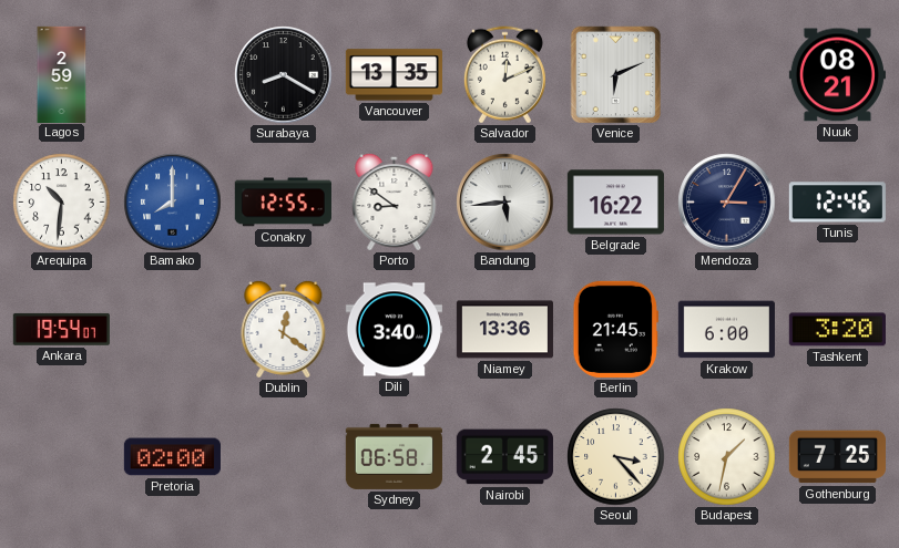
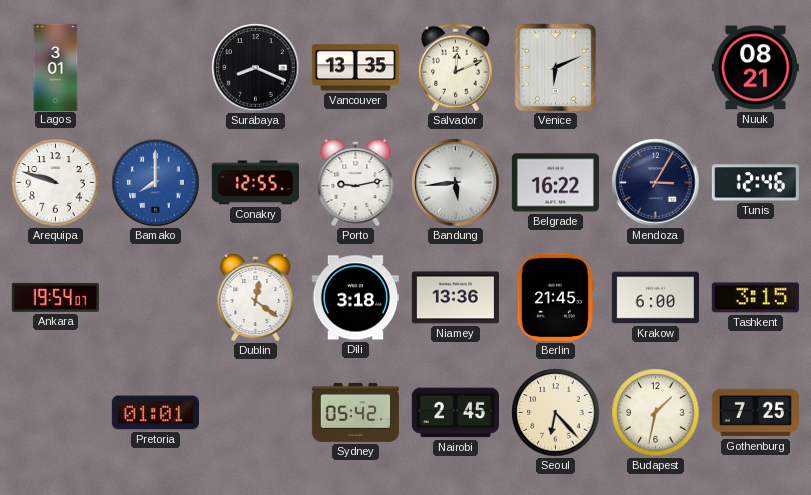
Lagos: 2:59 -> 3:01 (56, 67)
Surabaya: 8:20 -> 8:19 (256, 68)
Arequipa: 10:31 -> 9:48 (56, 183)
Porto: 8:51 -> 9:13 (356, 182)
Dili: 3:40 -> 3:18 (355, 298)
Tashkent: 3:20 -> 3:15 (755, 298)
Pretoria: 02:00 -> 01:01 (155, 413)
Sydney: 06:58 -> 05:42 (355, 412)
Seoul: 3:23 -> 6:23 (556, 413)
